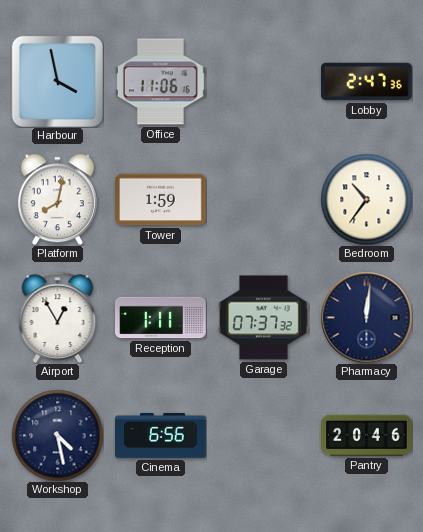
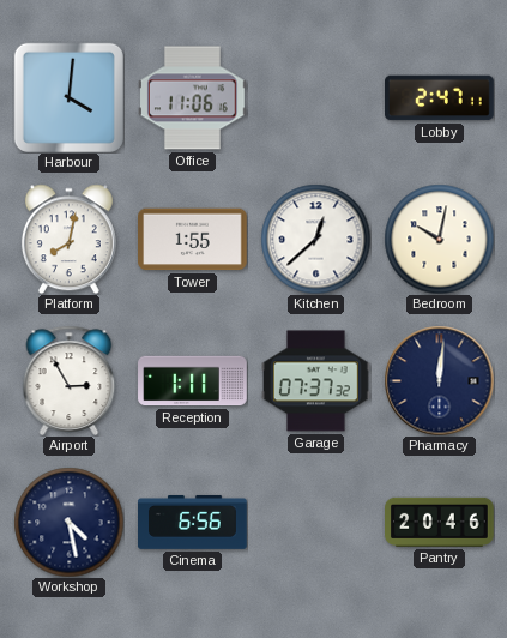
Harbour: 3:58 -> 4:01 (68, 97)
Lobby: 2:47:36 -> 2:47:11 (440, 98)
Tower: 1:59 -> 1:55 (193, 240)
Kitchen: none -> 12:38 (315, 239)
Bedroom: 10:36 -> 10:02 (439, 239)
Airport: 12:55 -> 2:55 (70, 380)
